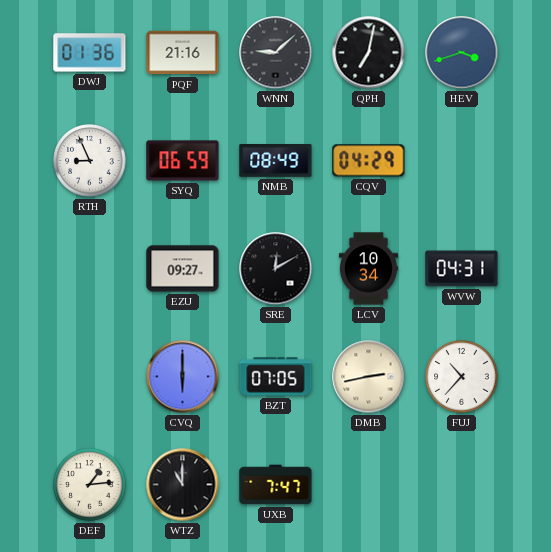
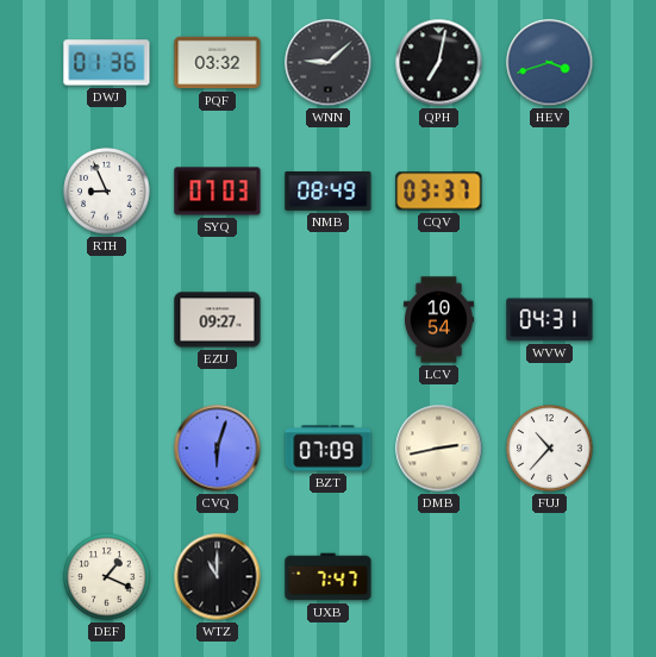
PQF: 21:16 -> 03:32 (218, 63)
SYQ: 06:59 -> 07:03 (218, 192)
CQV: 04:29 -> 03:37 (439, 192)
SRE: 12:10 -> none (276, 269)
LCV: 10:34 -> 10:54 (438, 320)
CVQ: 6:00 -> 6:03 (218, 449)
BZT: 07:05 -> 07:09 (329, 449)
DEF: 1:14 -> 1:19 (107, 577)
